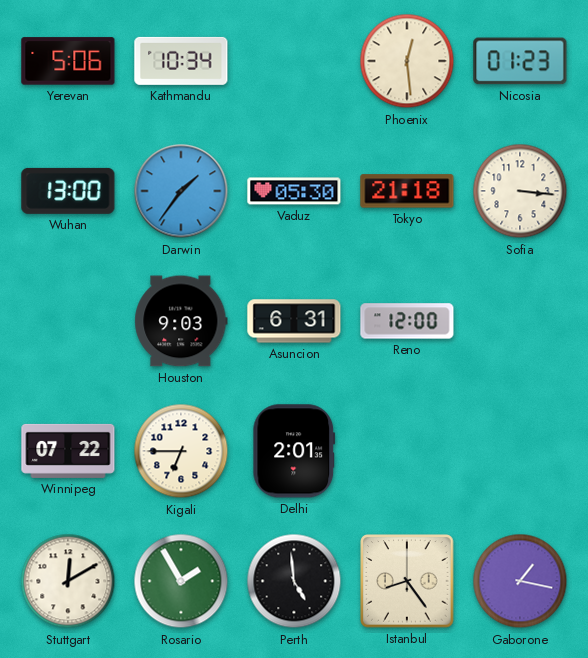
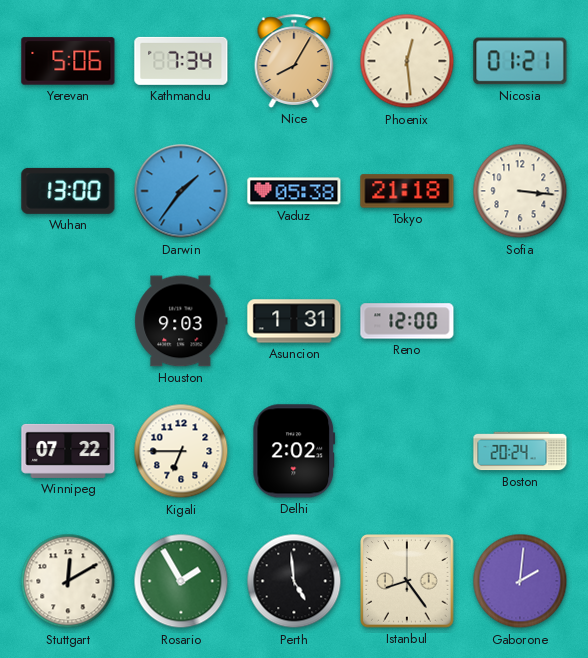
Kathmandu: 10:34 -> 7:34 (181, 61)
Nice: none -> 8:05 (294, 61)
Nicosia: 01:23 -> 01:21 (520, 61)
Vaduz: 05:30 -> 05:38 (294, 191)
Asuncion: 6:31 -> 1:31 (294, 321)
Delhi: 2:01 -> 2:02 (294, 451)
Boston: none -> 20:24 (520, 451)
Gaborone: 1:17 -> 2:01 (520, 581)
